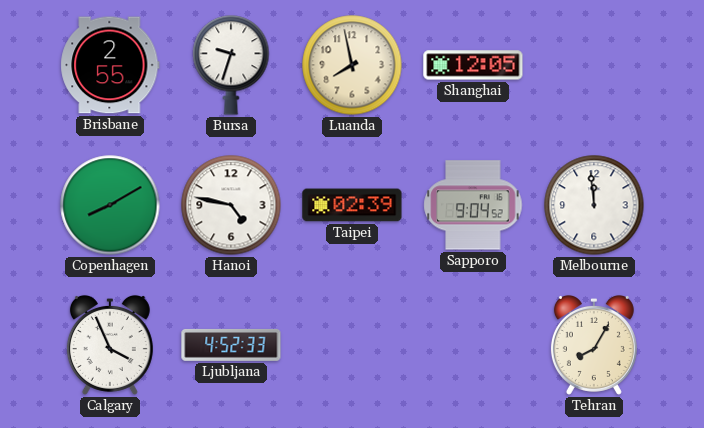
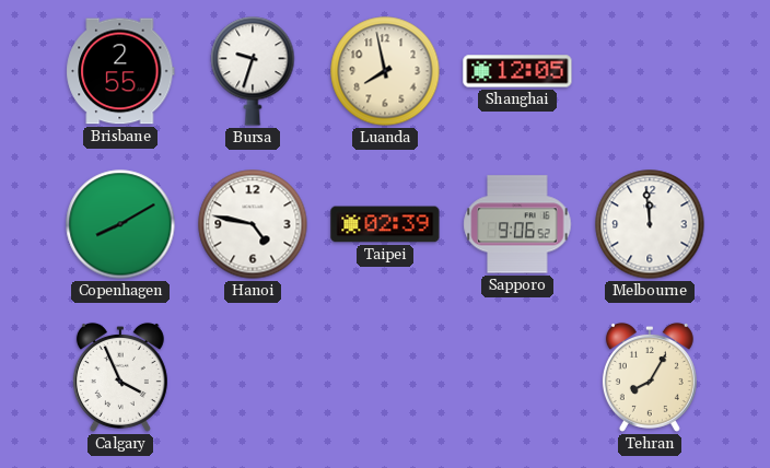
Sapporo: 9:04 -> 9:06 (517, 224)
Ljubljana: 4:52 -> none (231, 345)
